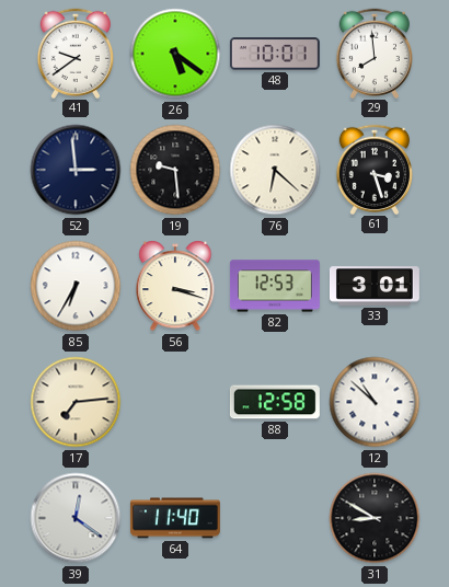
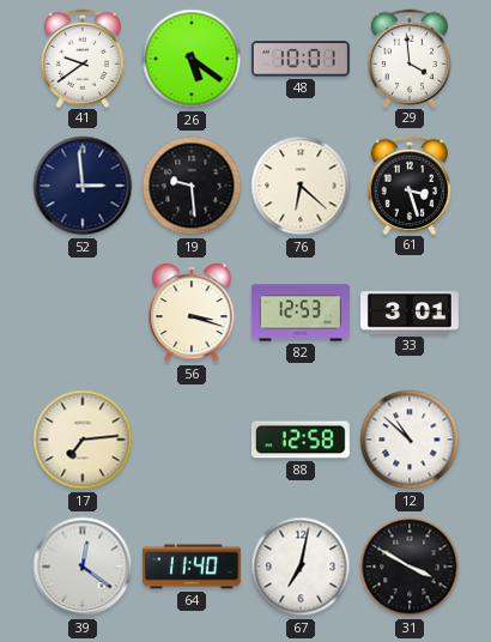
29: 7:59 -> 3:59 (408, 57)
85: 6:35 -> none (76, 286)
67: none -> 7:02 (301, 567)
31: 8:50 -> 3:50 (410, 567)
